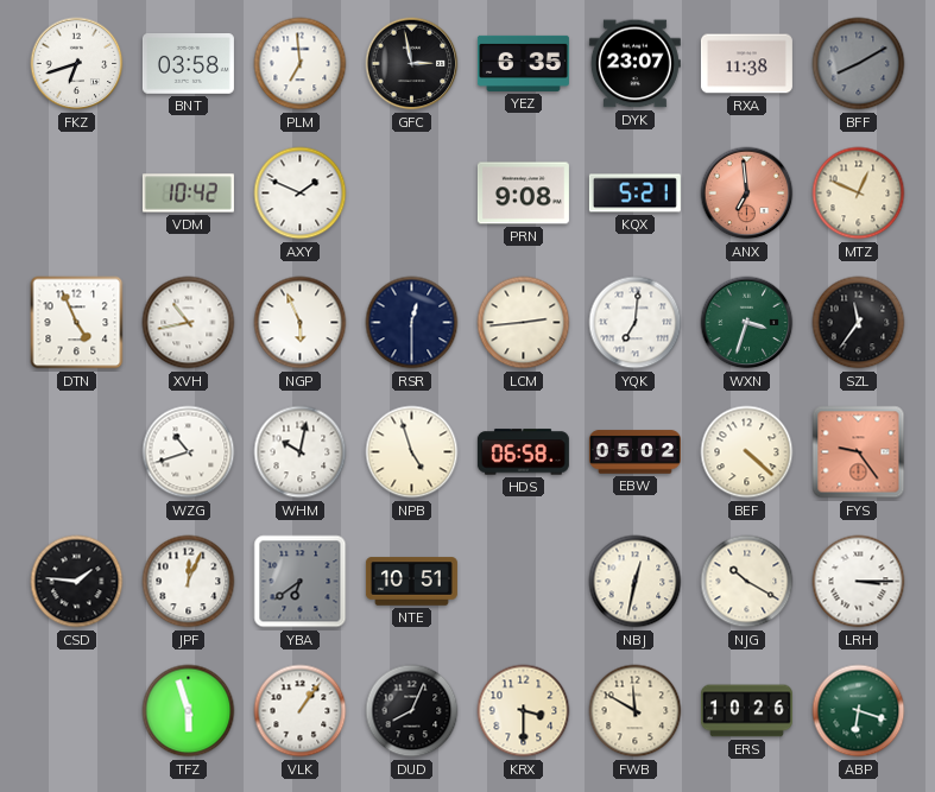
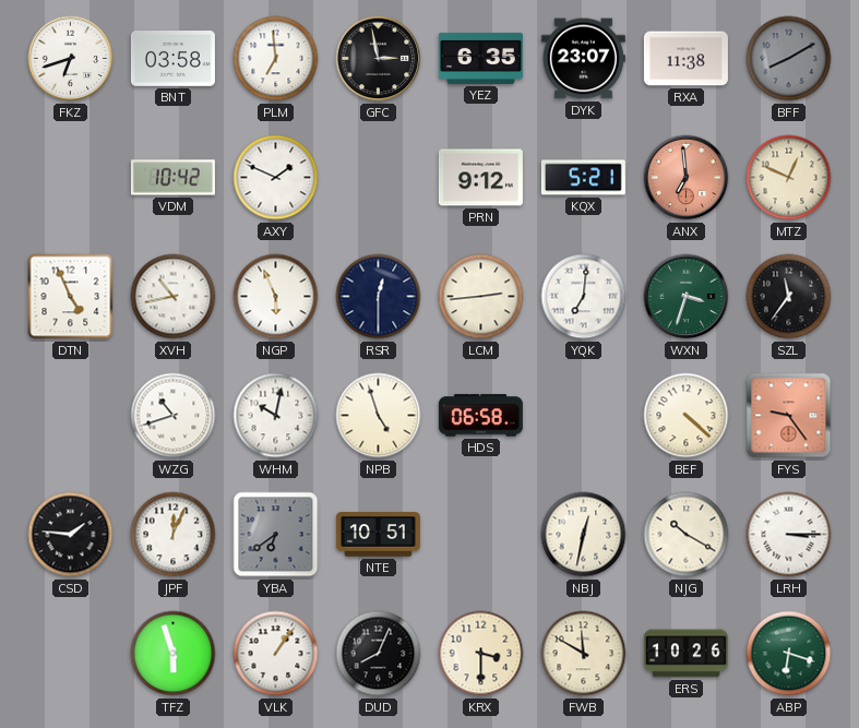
PRN: 9:08 -> 9:12 (480, 178)
EBW: 05:02 -> none (634, 452)
